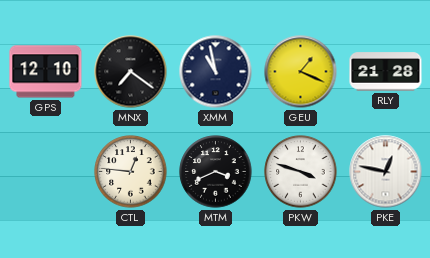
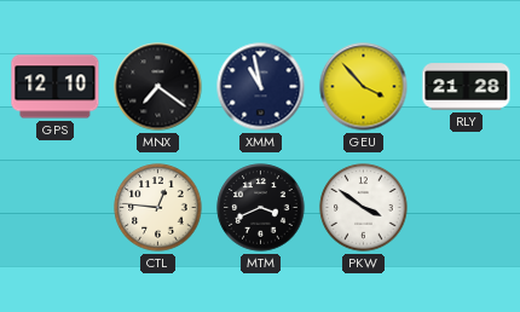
GEU: 1:19 -> 3:53 (364, 87)
PKW: 3:48 -> 3:51 (364, 208)
PKE: 12:47 -> none (386, 172)
